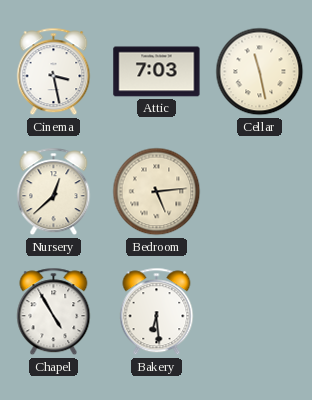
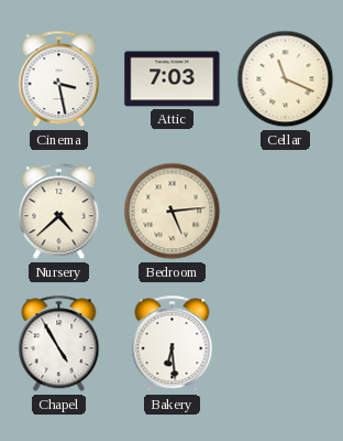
Cellar: 11:28 -> 11:19 (286, 79)
Nursery: 12:38 -> 4:38 (59, 212)
